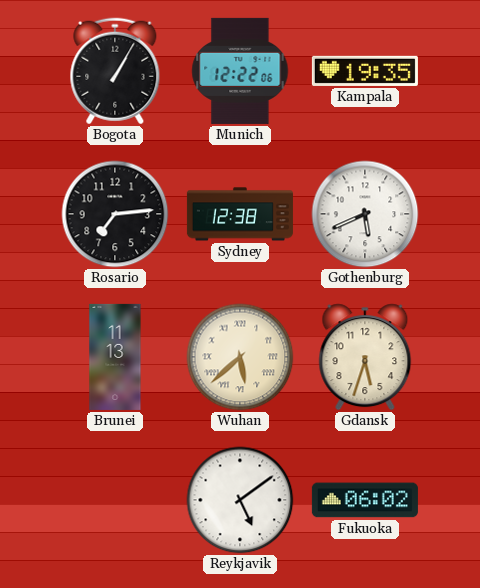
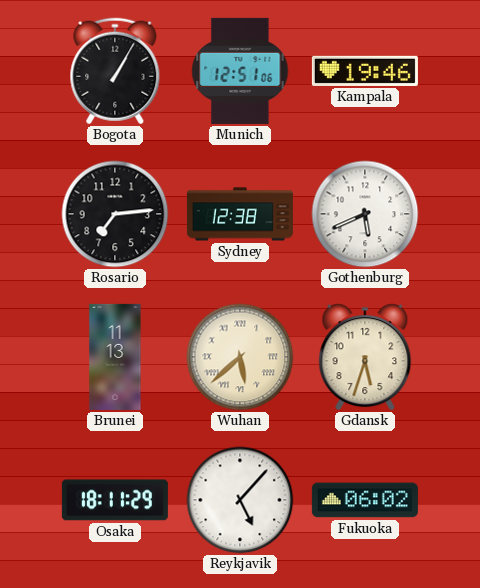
Munich: 12:22 -> 12:51 (240, 71)
Kampala: 19:35 -> 19:46 (365, 71)
Osaka: none -> 18:11 (115, 500)
Reykjavik: 5:09 -> 5:07 (240, 500)
